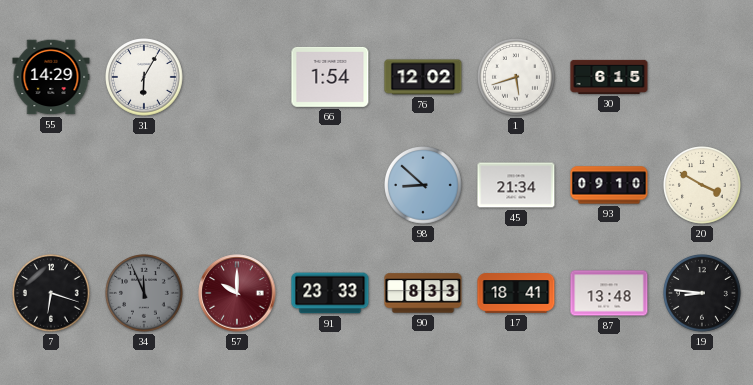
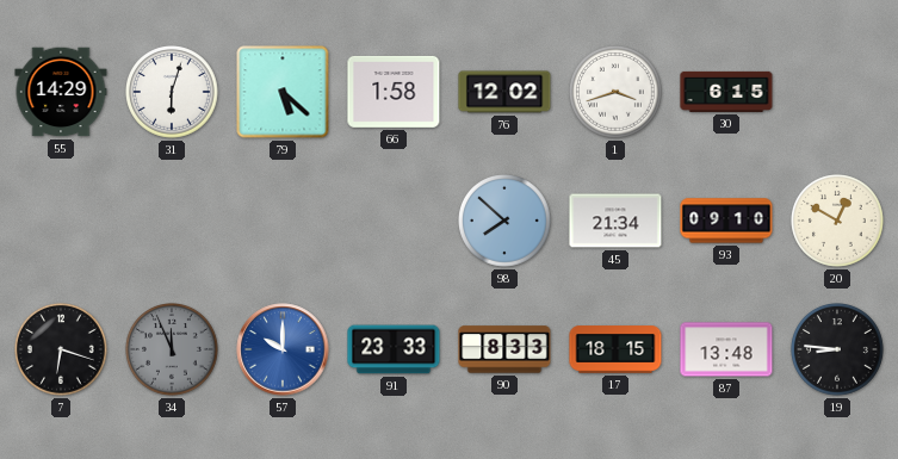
31: 6:05 -> 6:03 (173, 93)
79: none -> 5:22 (283, 92)
66: 1:54 -> 1:58 (394, 92)
1: 5:42 -> 3:42 (617, 93)
98: 8:52 -> 7:52 (506, 222)
20: 3:50 -> 12:50 (838, 222)
57 dial: burgundy -> blue (283, 349)
17: 18:41 -> 18:15 (615, 349)
